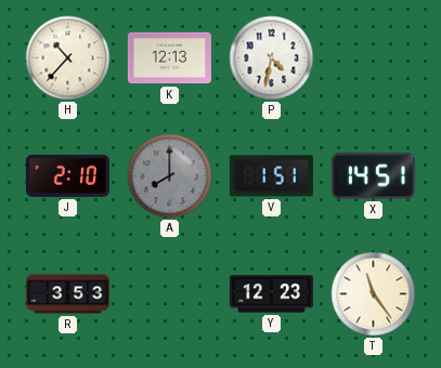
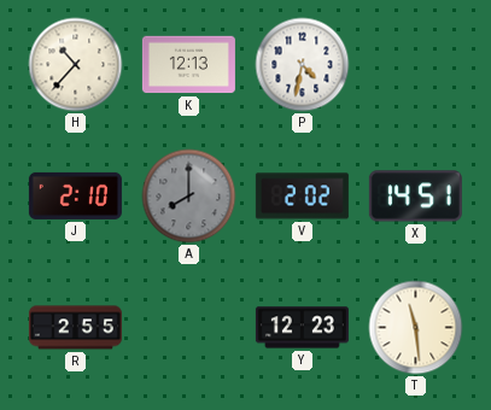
V: 1:51 -> 2:02 (302, 197)
R: 3:53 -> 2:55 (75, 328)
T: 11:24 -> 11:29 (416, 328)
